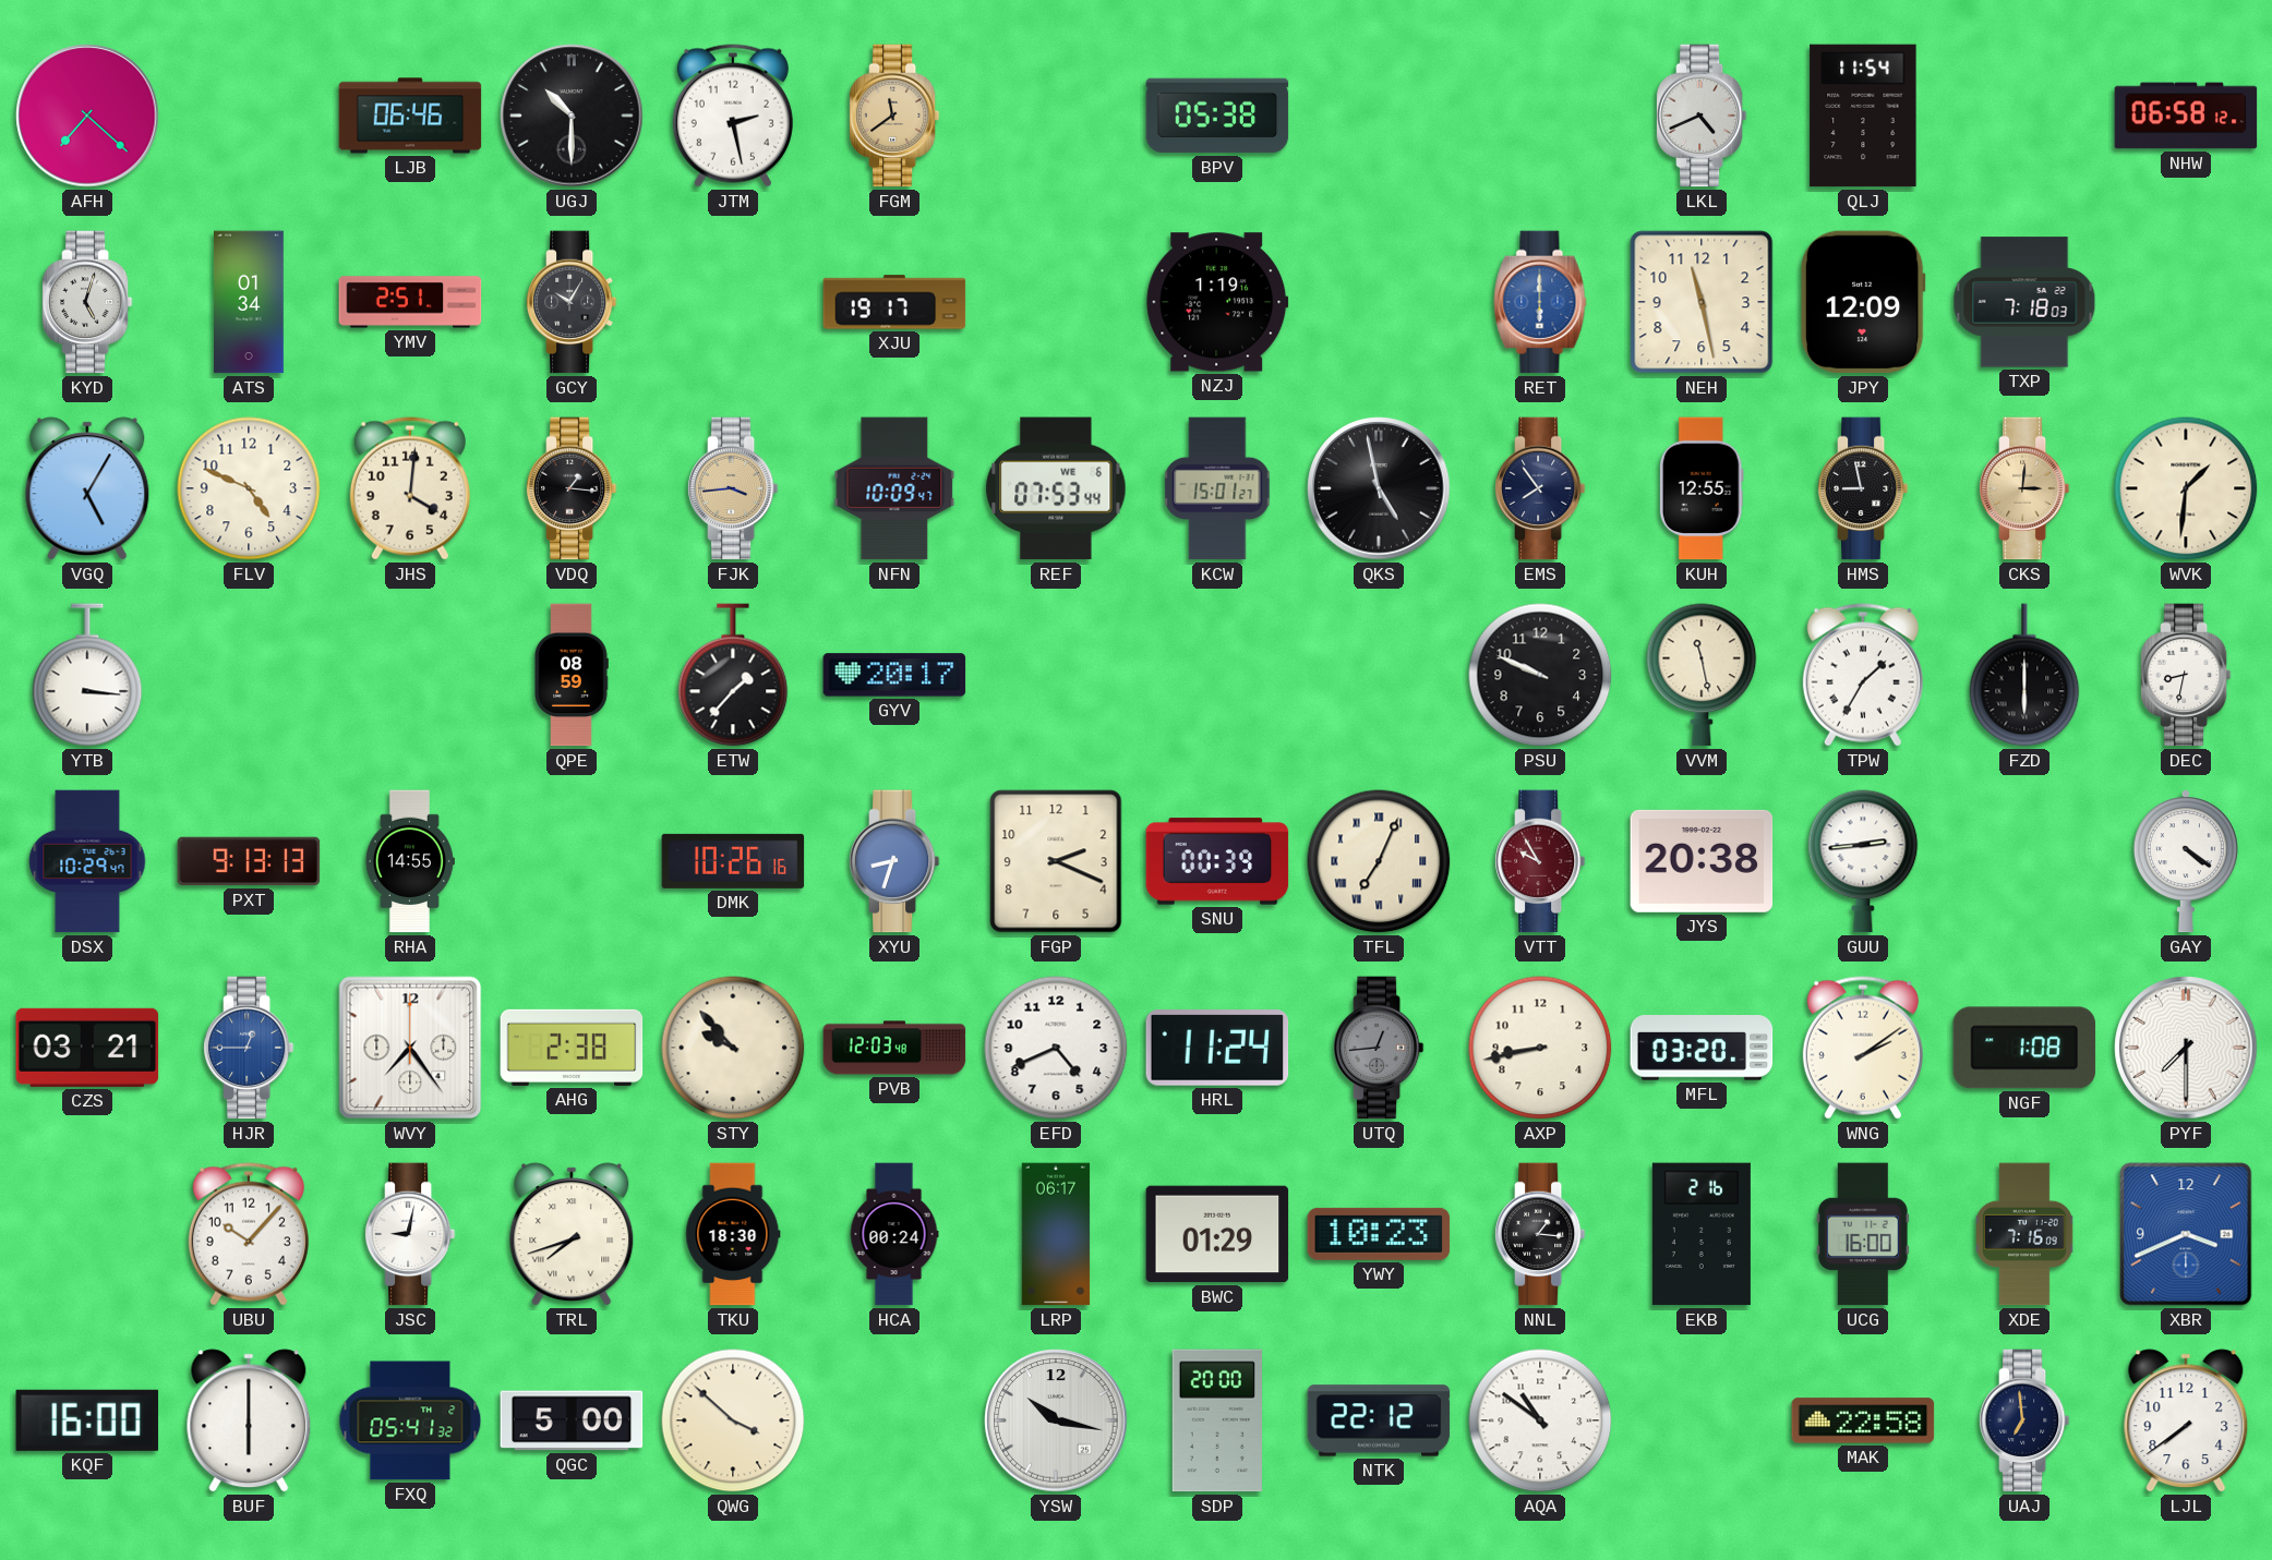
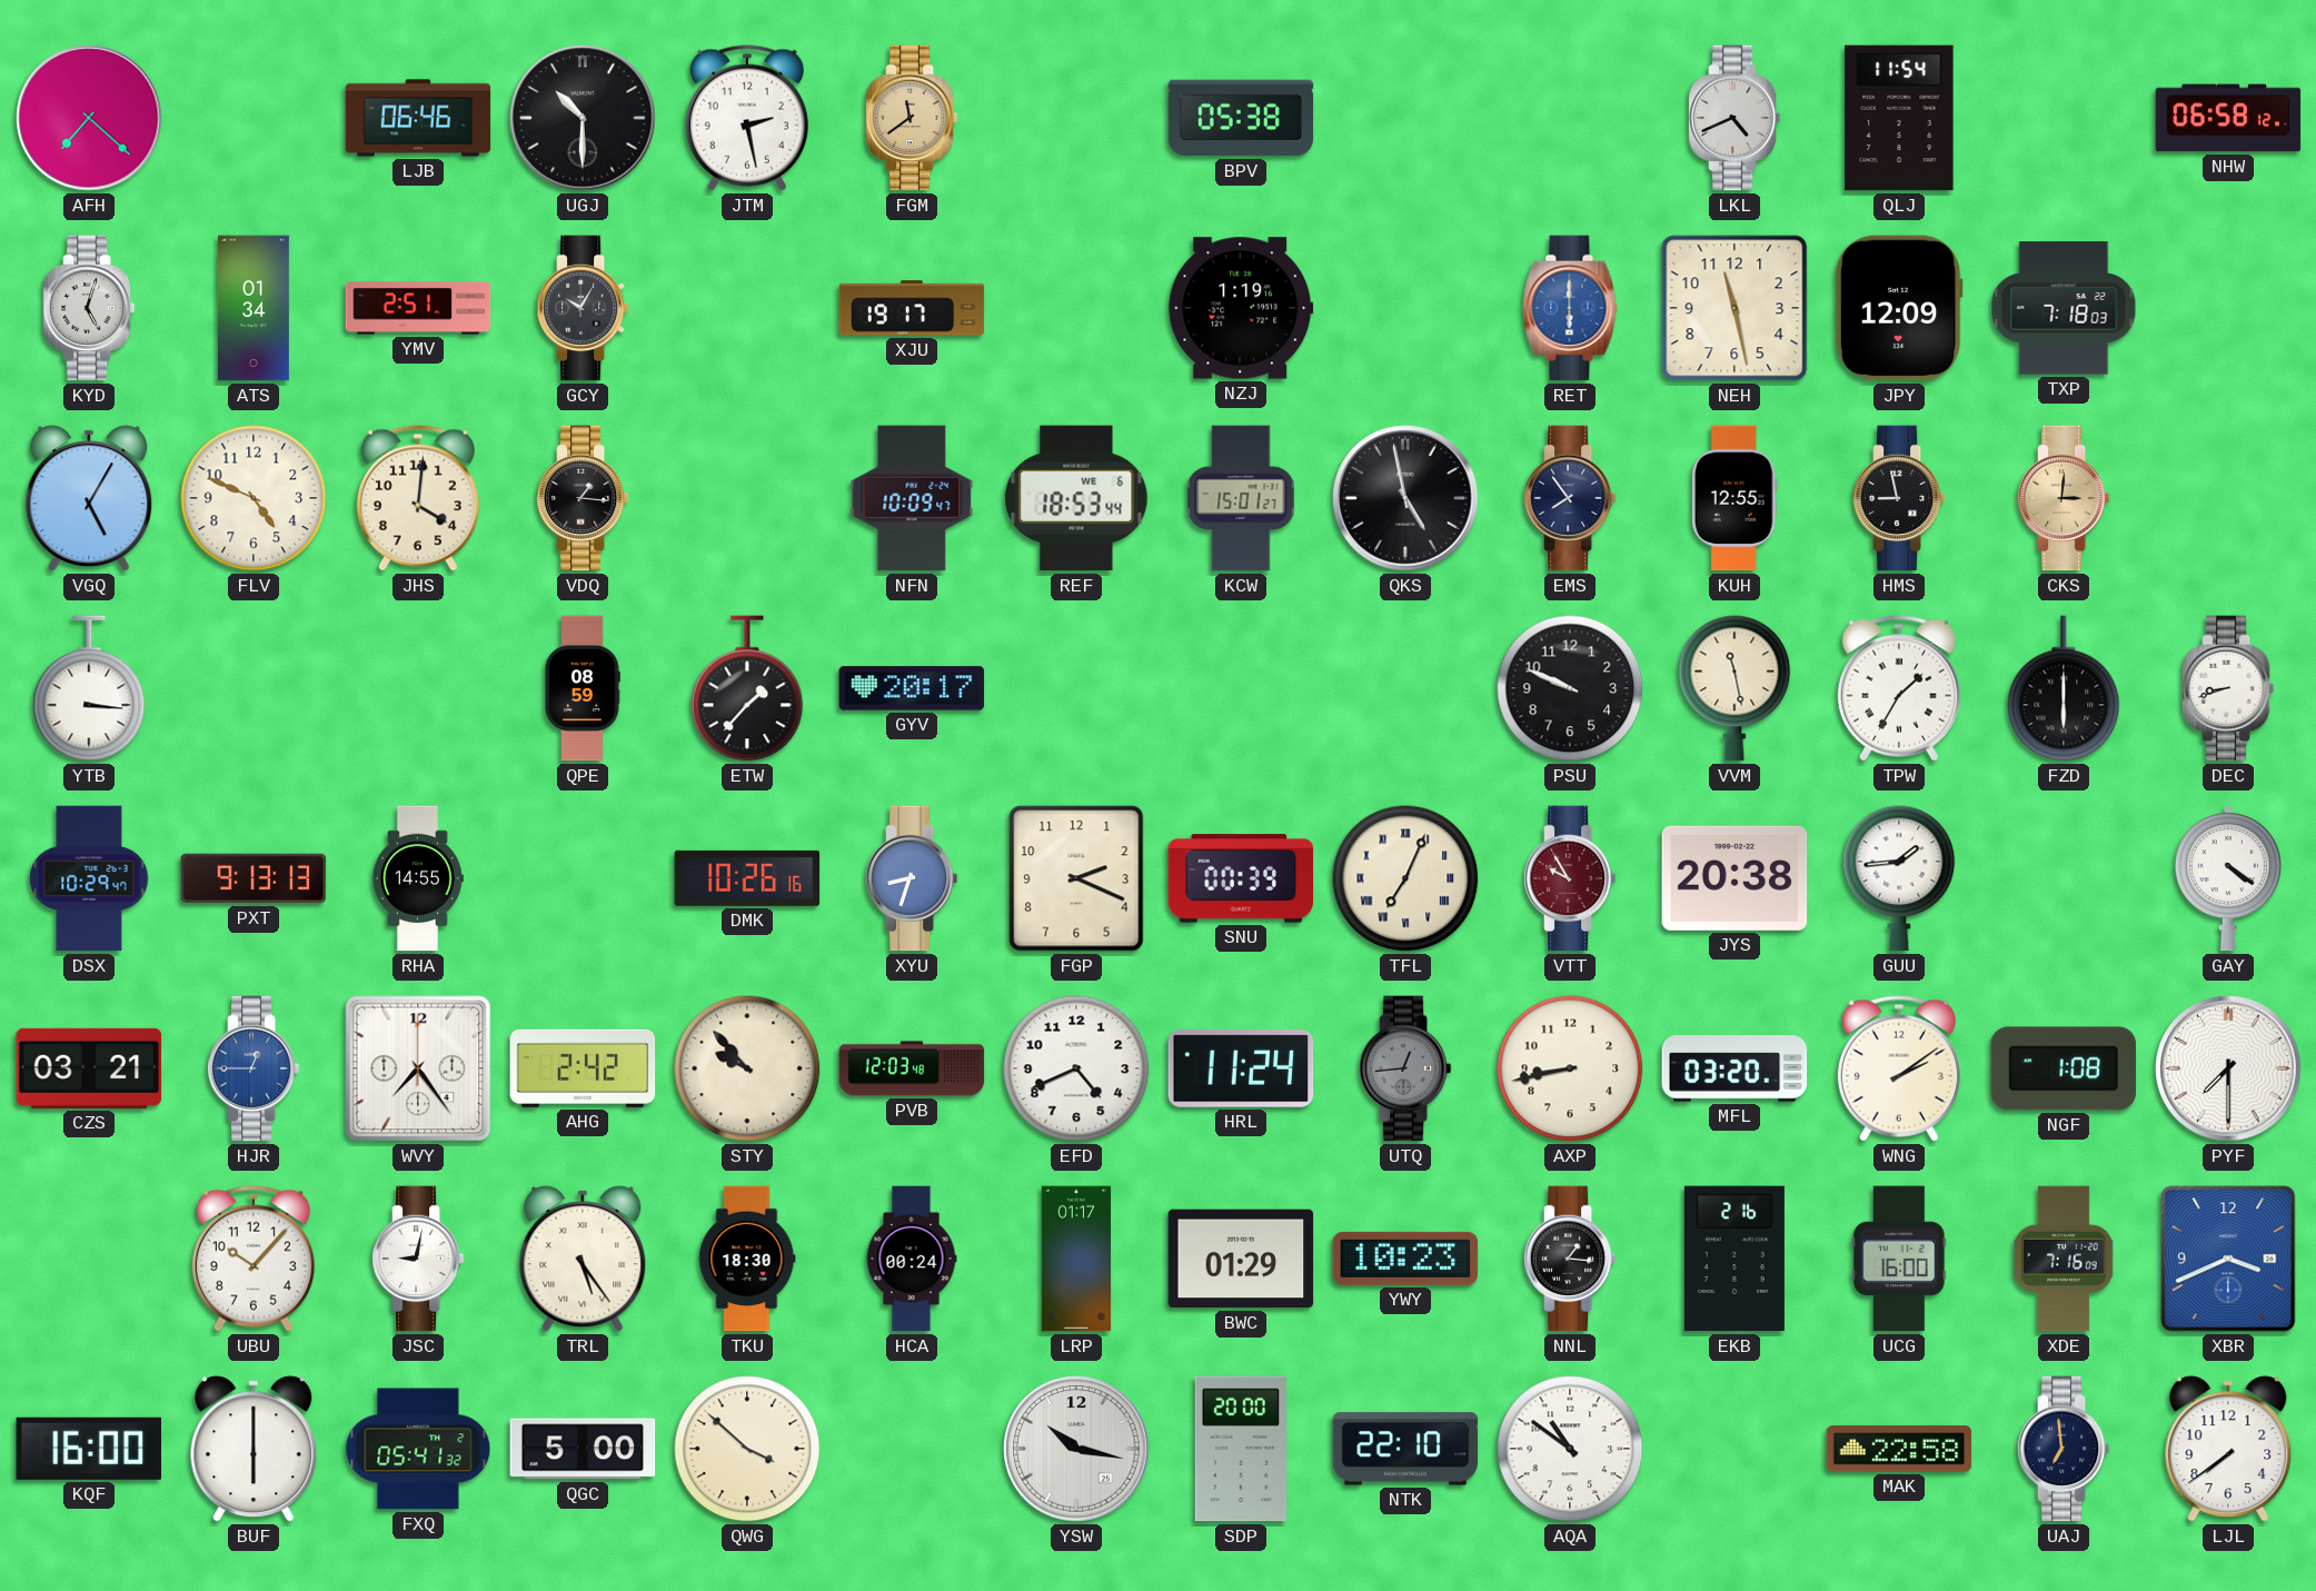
FJK: 3:44 -> none (733, 488)
REF: 07:53 -> 18:53 (1076, 498)
WVK: 1:31 -> none (2186, 488)
DEC: 8:32 -> 8:42 (2228, 688)
GUU: 2:44 -> 1:44 (1899, 878)
AHG: 2:38 -> 2:42 (583, 1068)
TRL: 7:42 -> 5:24 (583, 1259)
LRP: 06:17 -> 01:17 (1076, 1259)
NTK: 22:12 -> 22:10 (1405, 1449)
